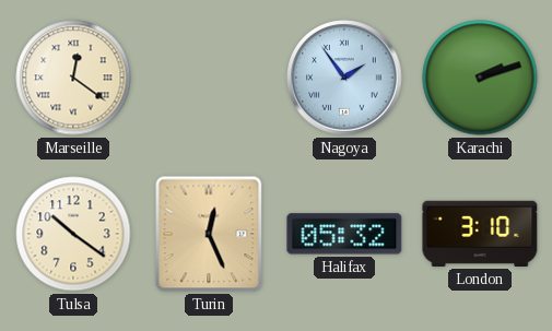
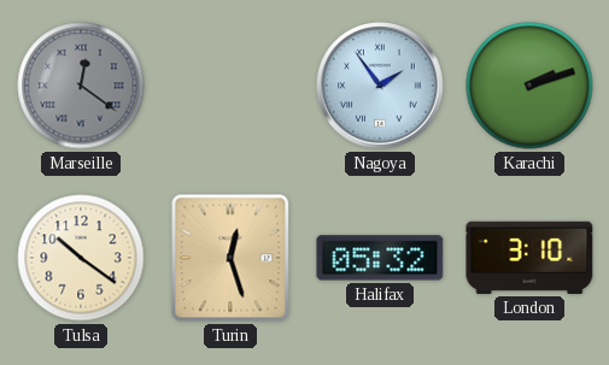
Marseille dial: cream -> grey (81, 86)
Turin: 12:26 -> 12:27 (230, 258)
